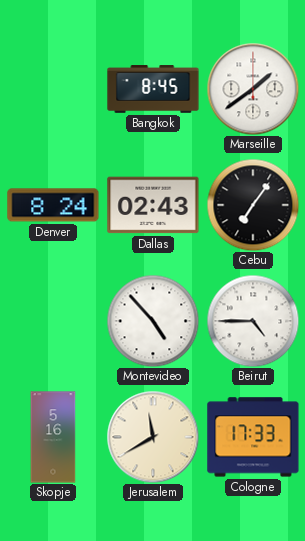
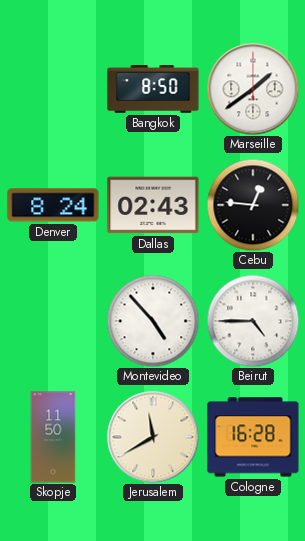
Bangkok: 8:45 -> 8:50 (153, 89)
Cebu: 7:06 -> 12:46 (253, 205)
Skopje: 5:16 -> 11:50 (53, 437)
Cologne: 17:33 -> 16:28 (253, 437)
